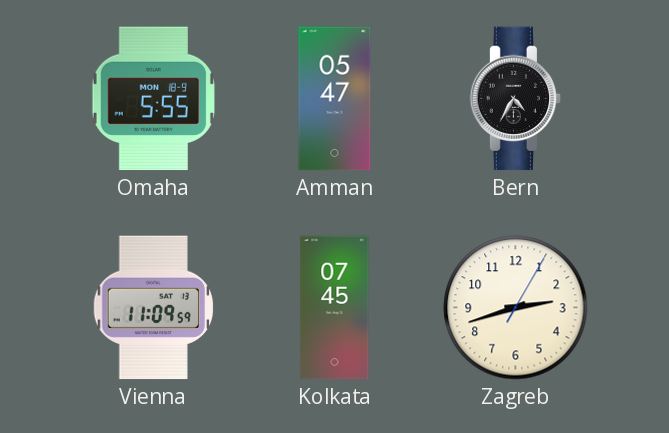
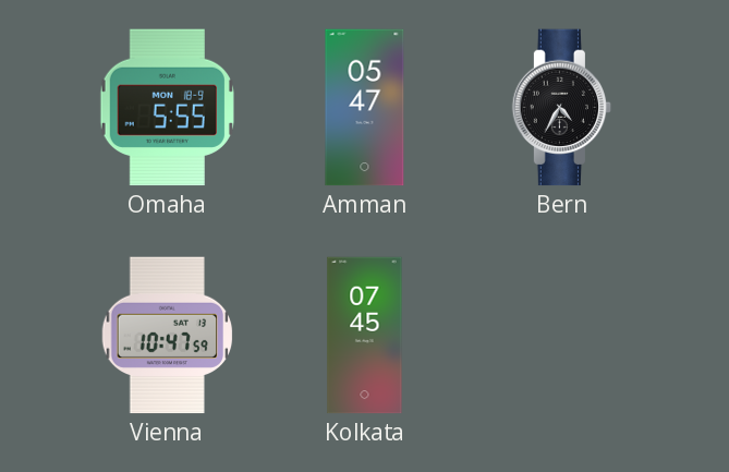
Vienna: 11:09 -> 10:47 (168, 336)
Zagreb: 2:42 -> none (516, 308)
